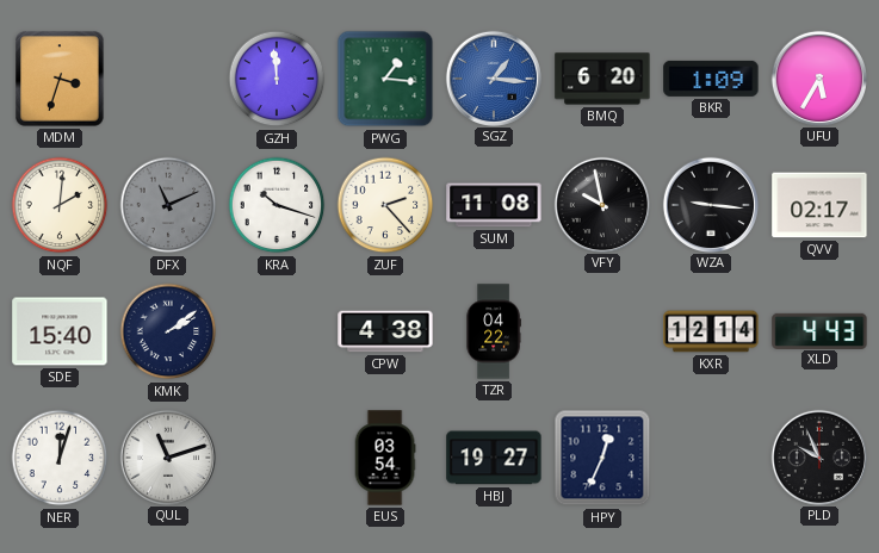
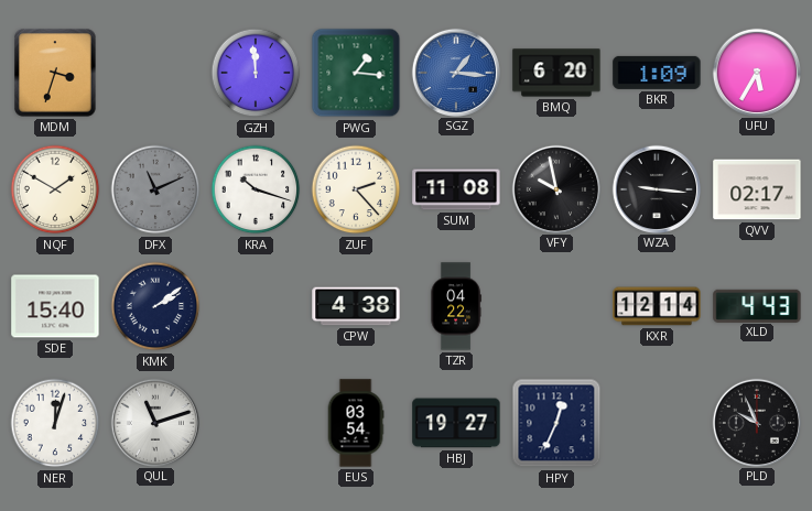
NQF: 2:01 -> 1:50 (55, 189)
